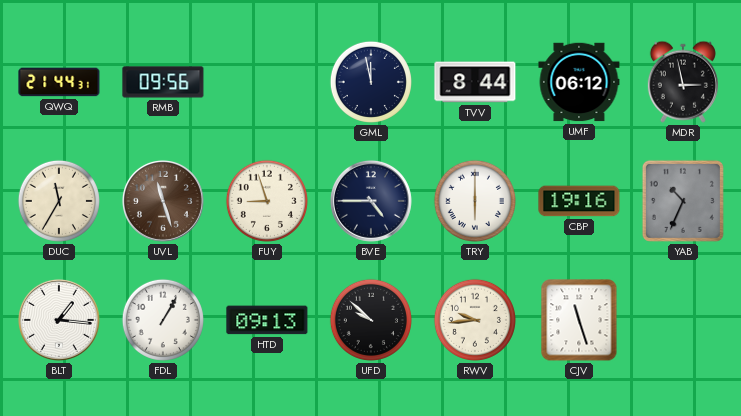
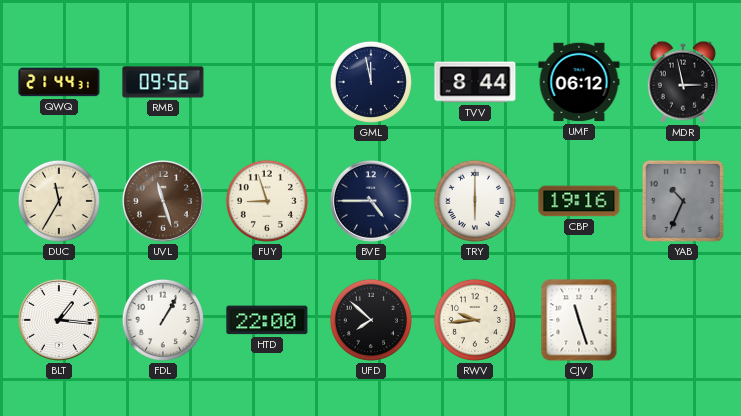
HTD: 09:13 -> 22:00 (267, 320)
UFD: 9:52 -> 7:52 (371, 320)
